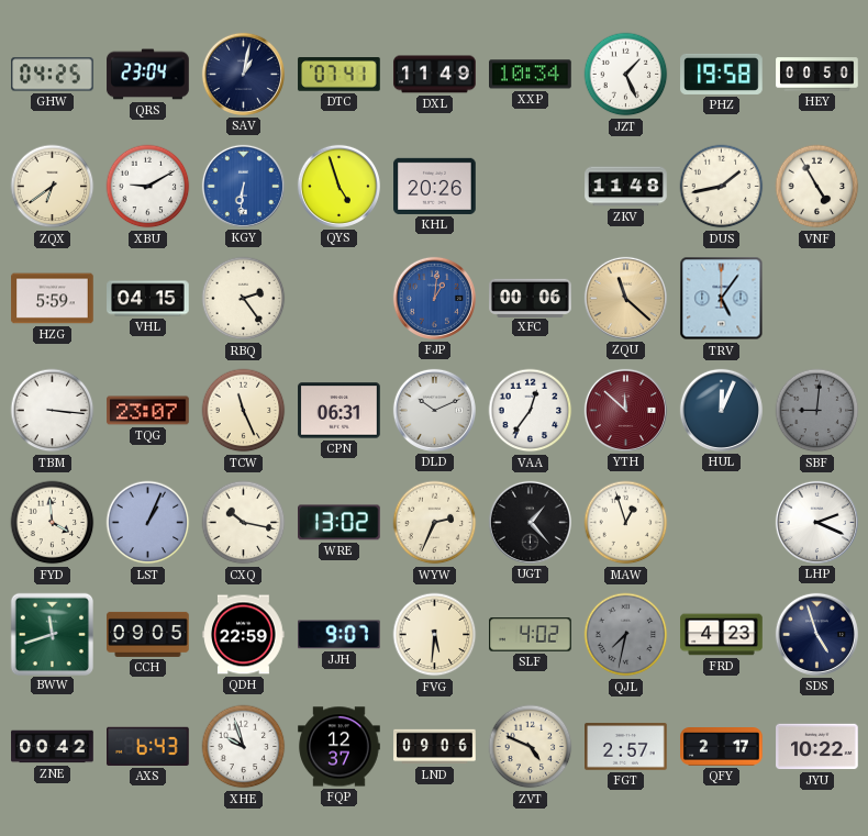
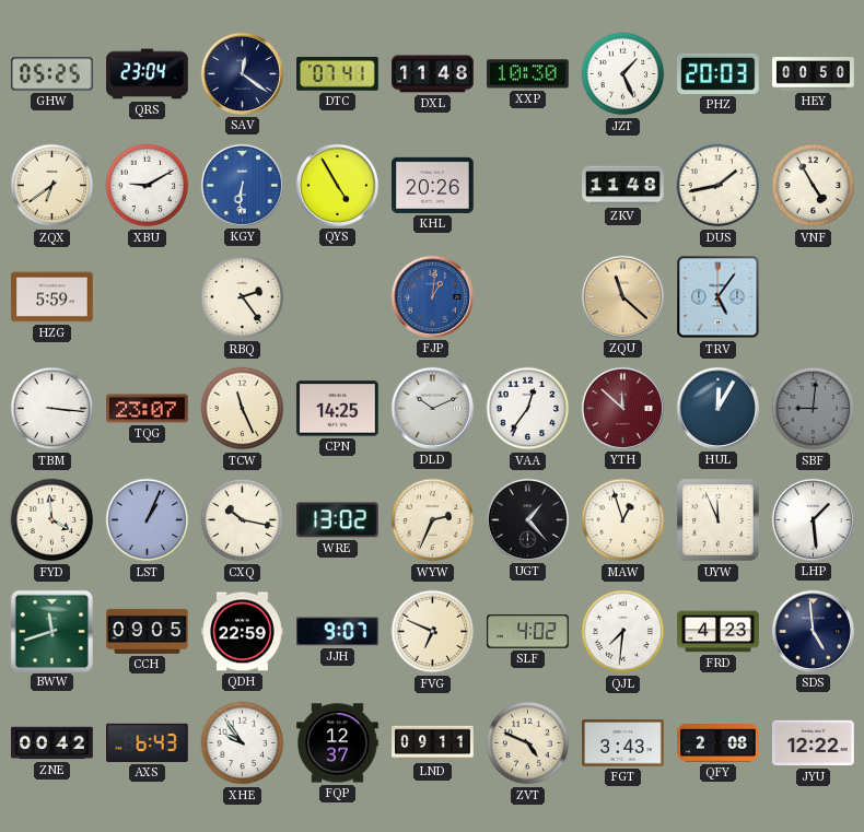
GHW: 04:25 -> 05:25 (52, 74)
SAV: 1:02 -> 12:21 (242, 73)
DXL: 11:49 -> 11:48 (433, 74)
XXP: 10:34 -> 10:30 (528, 74)
PHZ: 19:58 -> 20:03 (719, 73)
QYS: 4:57 -> 4:55 (337, 185)
VHL: 04:15 -> none (148, 299)
XFC: 00:06 -> none (531, 298)
CPN: 06:31 -> 14:25 (338, 409)
HUL: 12:04 -> 12:05 (717, 408)
UYW: none -> 11:56 (719, 520)
LHP: 2:19 -> 1:29 (813, 519)
FVG: 5:31 -> 6:49 (433, 632)
QJL: 7:32 -> 7:31 (623, 632)
QJL dial: grey -> white (623, 632)
SDS: 4:57 -> 4:59 (813, 631)
XHE: 9:57 -> 9:54 (243, 743)
LND: 09:06 -> 09:11 (433, 743)
FGT: 2:57 -> 3:43 (623, 743)
QFY: 2:17 -> 2:08 (719, 743)
JYU: 10:22 -> 12:22 (814, 743)
